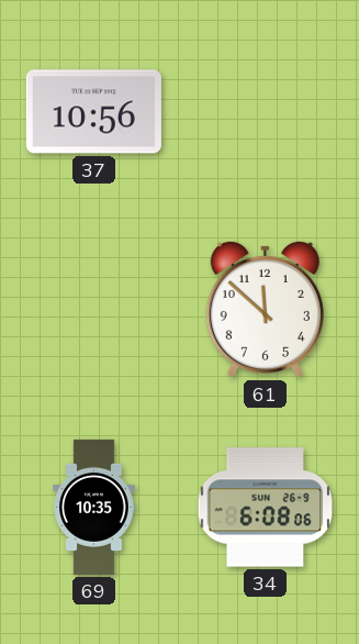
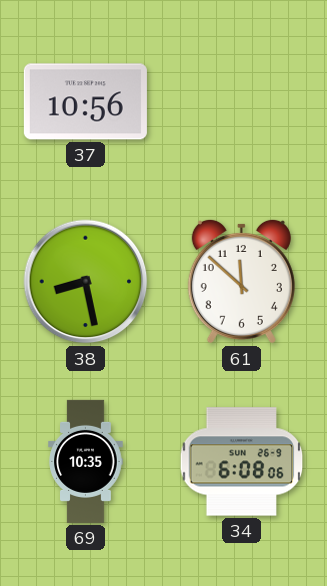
38: none -> 8:28 (86, 282)
